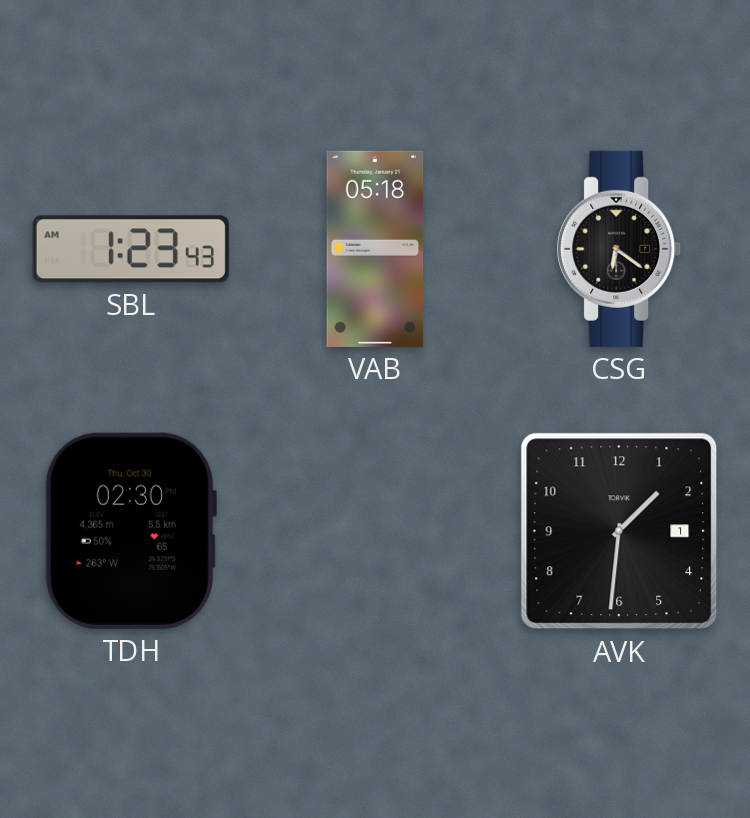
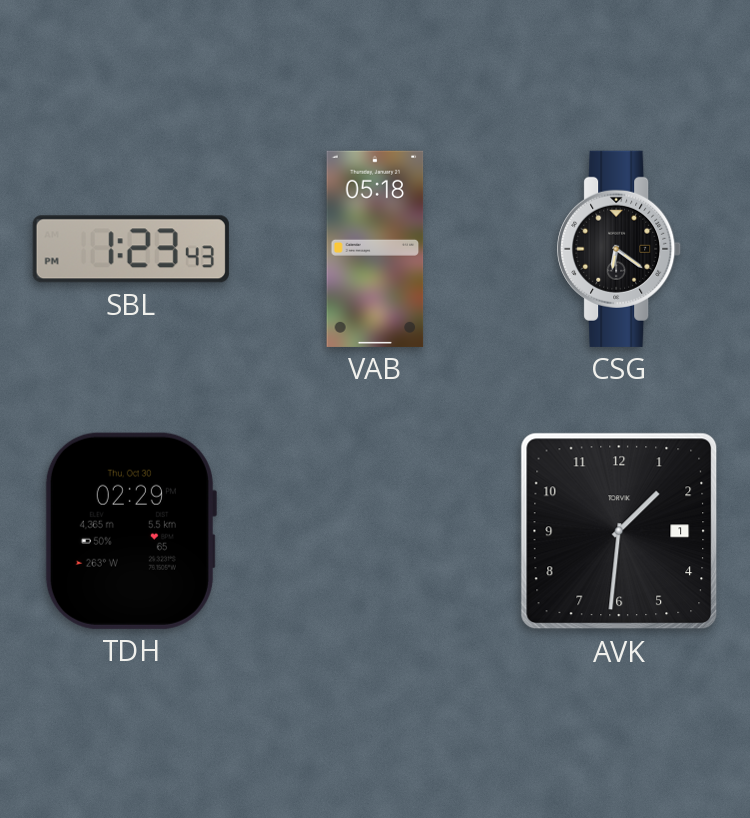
SBL: 1:23:43 AM -> 1:23:43 PM (131, 249)
TDH: 02:30 -> 02:29 (130, 531)
